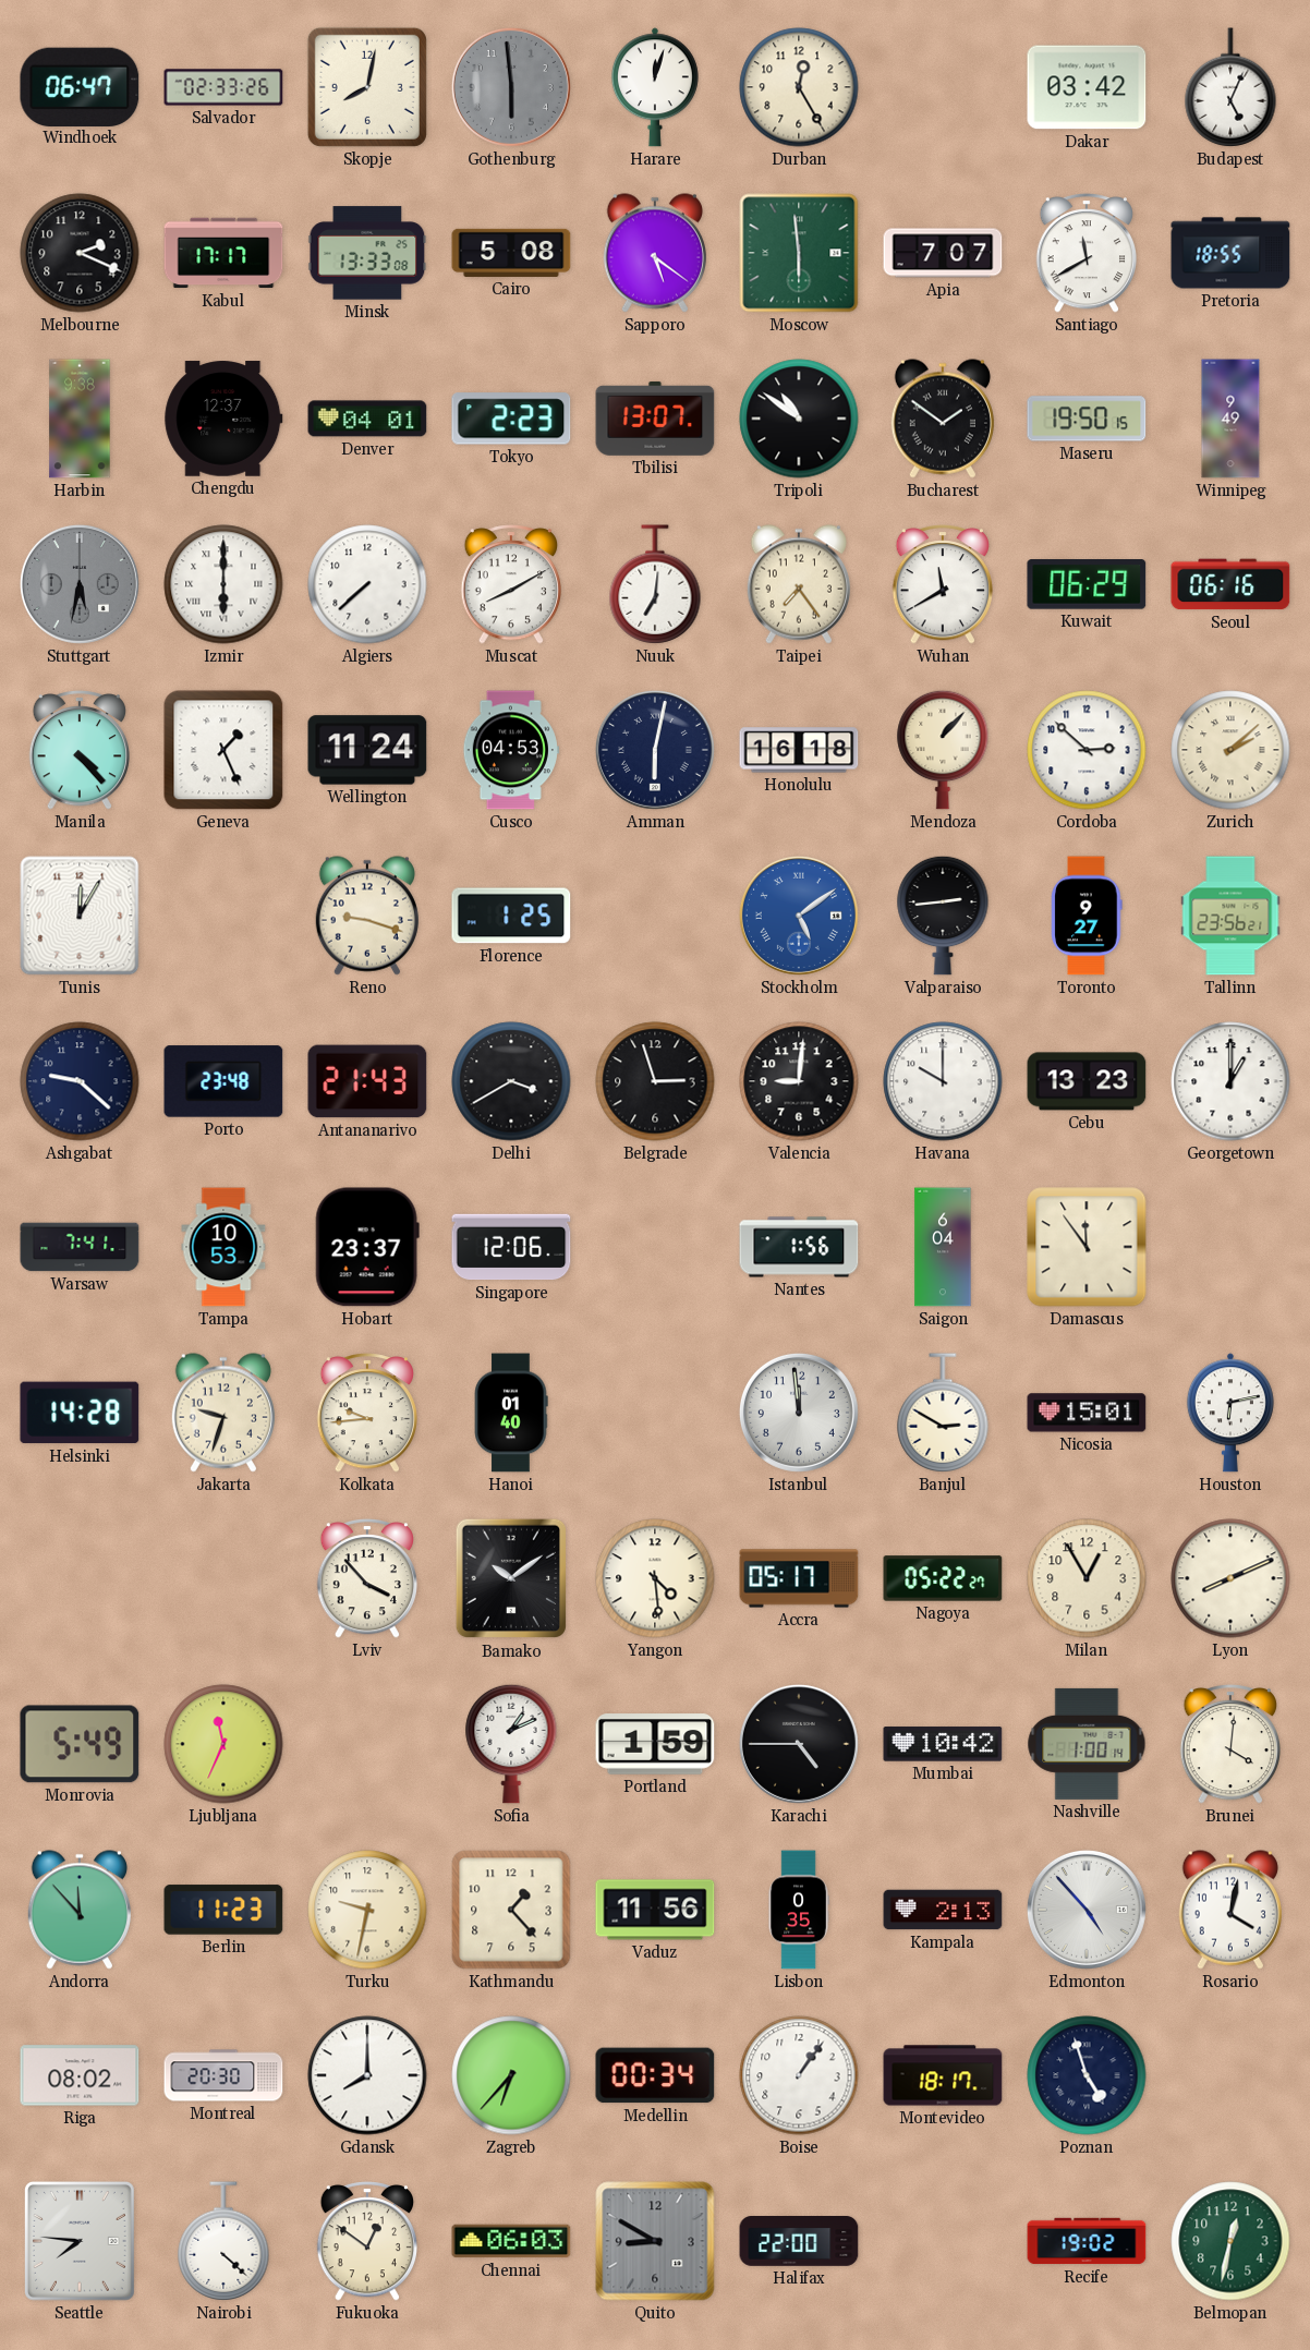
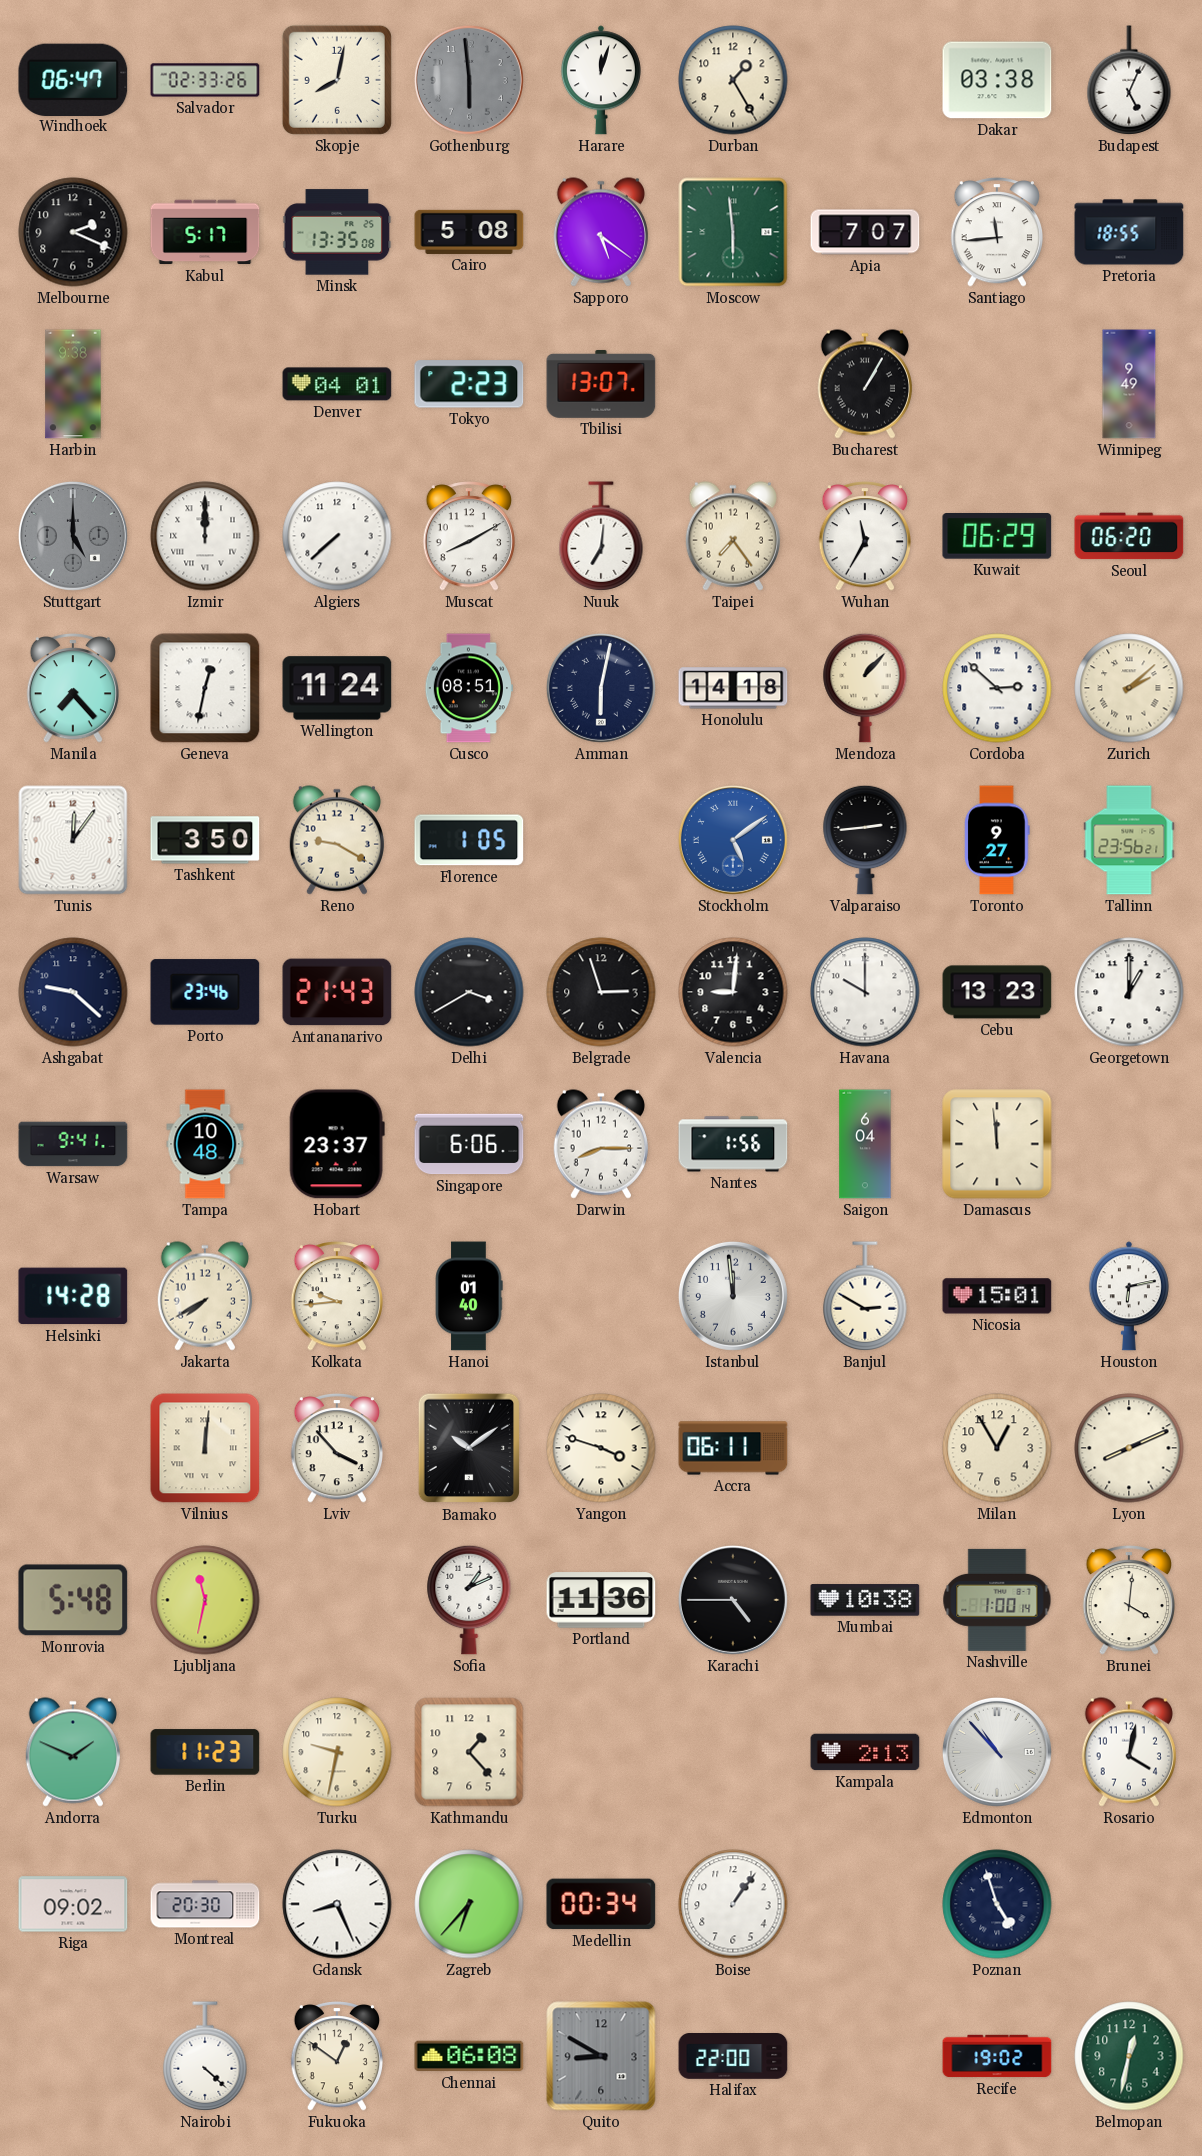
Durban: 12:25 -> 1:25 (733, 80)
Dakar: 03:42 -> 03:38 (997, 80)
Kabul: 17:17 -> 5:17 (205, 232)
Minsk: 13:33 -> 13:35 (337, 232)
Santiago: 11:40 -> 11:44 (996, 233)
Chengdu: 12:37 -> none (223, 419)
Tripoli: 10:51 -> none (799, 419)
Bucharest: 1:51 -> 1:05 (865, 384)
Maseru: 19:50 -> none (1087, 419)
Stuttgart: 5:32 -> 5:00 (73, 536)
Izmir: 6:00 -> 12:00 (205, 536)
Wuhan: 11:40 -> 11:35 (864, 537)
Seoul: 06:16 -> 06:20 (1129, 536)
Manila: 4:23 -> 7:23 (72, 689)
Geneva: 1:26 -> 12:32 (205, 688)
Cusco: 04:53 -> 08:51 (469, 688)
Honolulu: 16:18 -> 14:18 (733, 688)
Tunis: 12:05 -> 12:06 (73, 840)
Tashkent: none -> 3:50 (205, 840)
Reno: 9:18 -> 9:20 (337, 840)
Florence: 1:25 -> 1:05 (469, 840)
Porto: 23:48 -> 23:46 (205, 992)
Warsaw: 7:41 -> 9:41 (73, 1144)
Tampa: 10:53 -> 10:48 (205, 1144)
Singapore: 12:06 -> 6:06 (469, 1144)
Darwin: none -> 8:15 (601, 1144)
Damascus: 11:54 -> 11:59 (997, 1144)
Jakarta: 9:33 -> 7:40 (205, 1296)
Vilnius: none -> 12:01 (205, 1448)
Yangon: 4:29 -> 3:48 (601, 1448)
Accra: 05:17 -> 06:11 (733, 1448)
Nagoya: 05:22 -> none (943, 1578)
Monrovia: 5:49 -> 5:48 (73, 1600)
Ljubljana: 11:34 -> 11:32 (205, 1600)
Portland: 1:59 -> 11:36 (601, 1600)
Mumbai: 10:42 -> 10:38 (865, 1600)
Andorra: 11:53 -> 1:49 (73, 1752)
Vaduz: 11:56 -> none (655, 1910)
Lisbon: 0:35 -> none (799, 1910)
Edmonton: 4:53 -> 10:53 (997, 1752)
Riga: 08:02 -> 09:02 (73, 1904)
Gdansk: 8:00 -> 8:26 (337, 1904)
Montevideo: 18:17 -> none (943, 2075)
Seattle: 7:46 -> none (80, 2241)
Chennai: 06:03 -> 06:08 (469, 2056)
